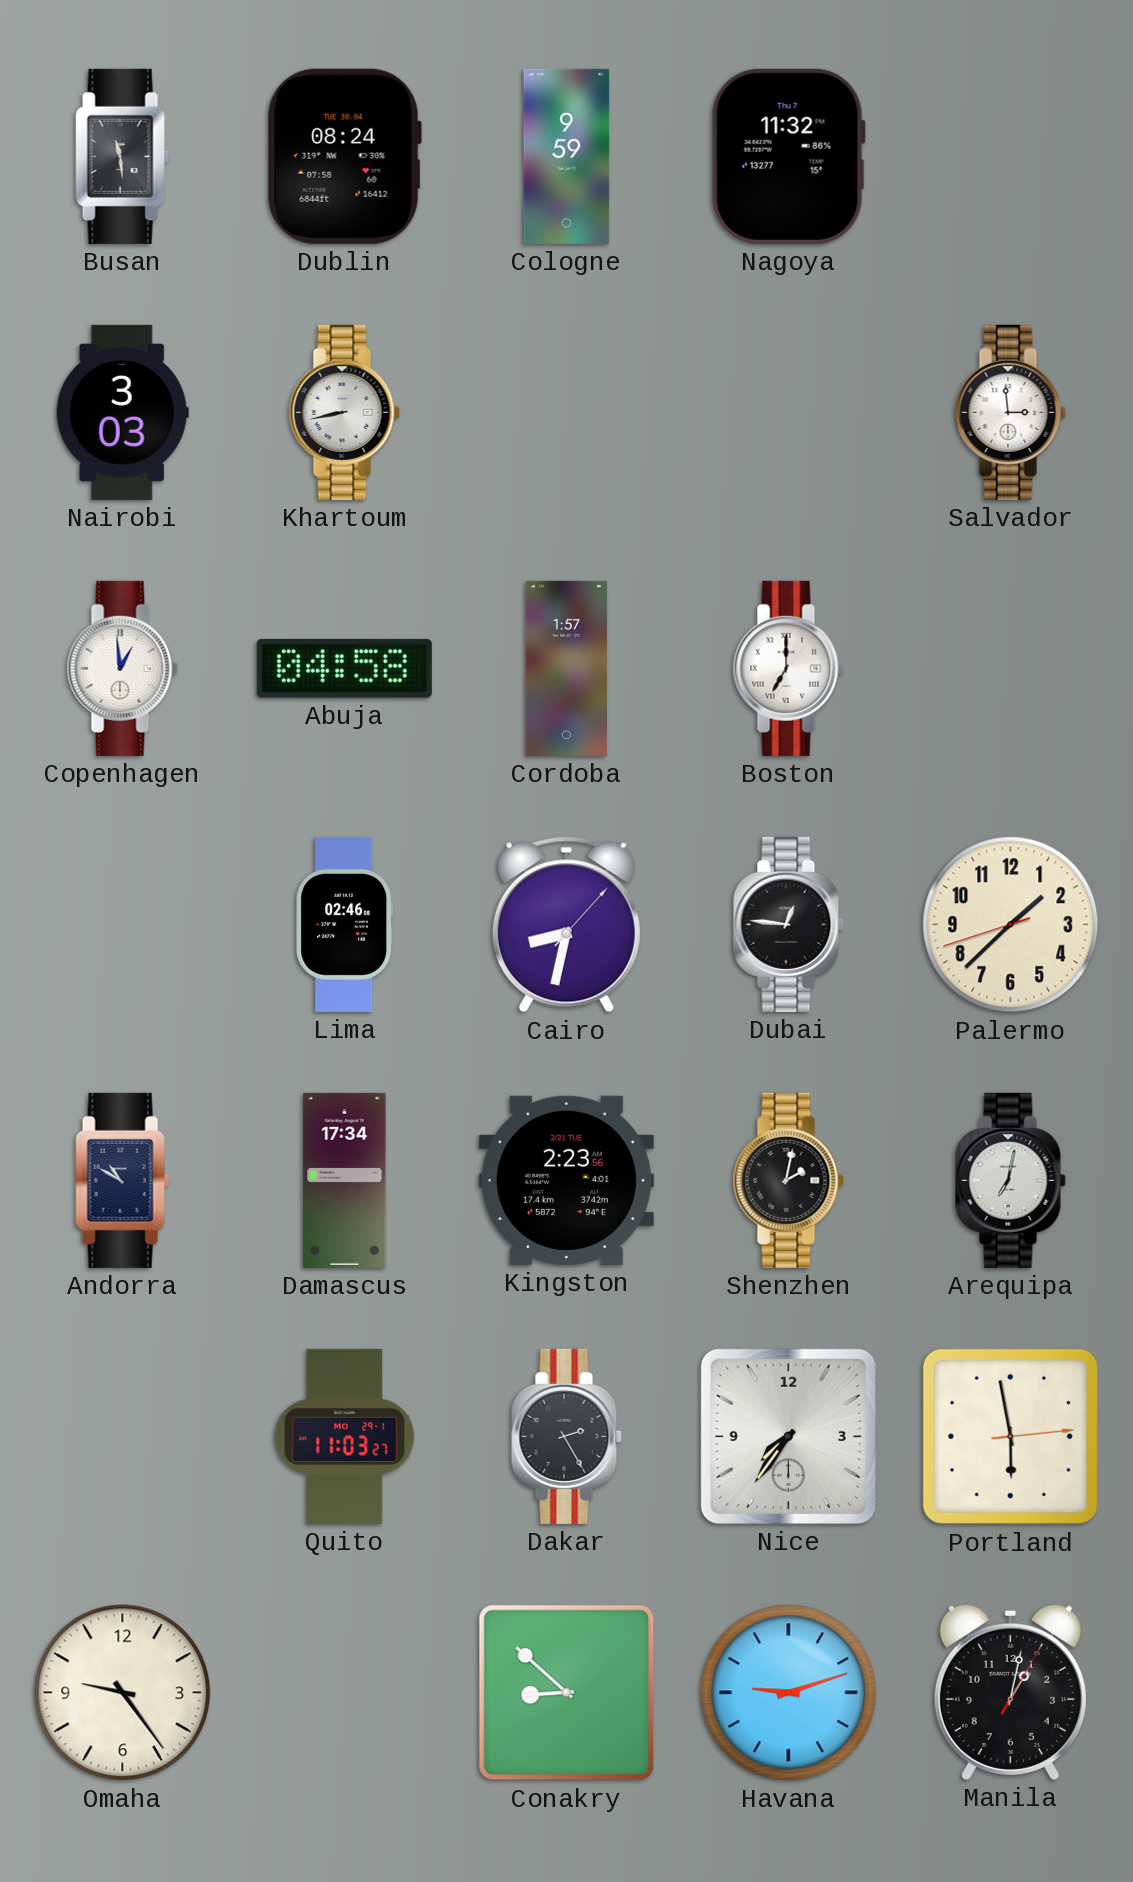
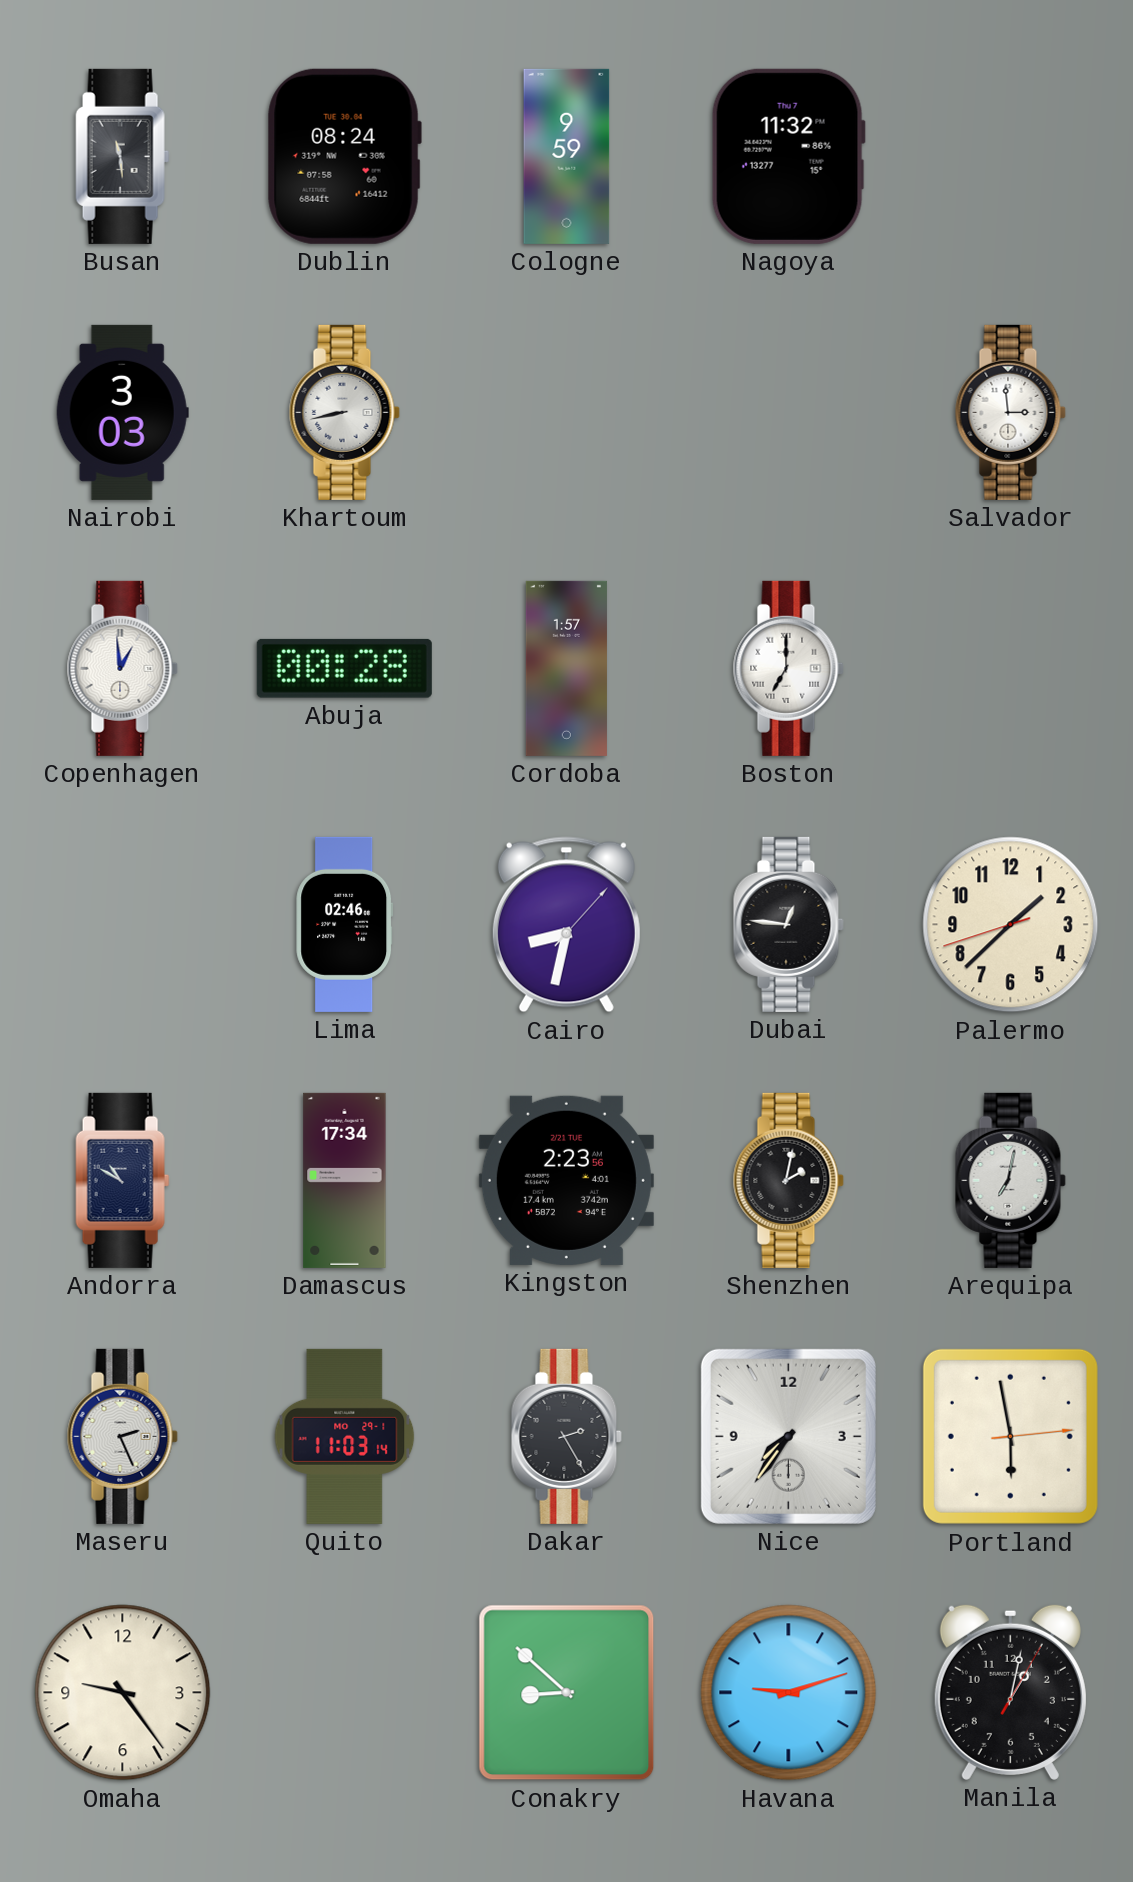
Abuja: 04:58 -> 00:28 (344, 668)
Maseru: none -> 2:26 (122, 1436)
Quito: 11:03:27 -> 11:03:14 (345, 1436)
